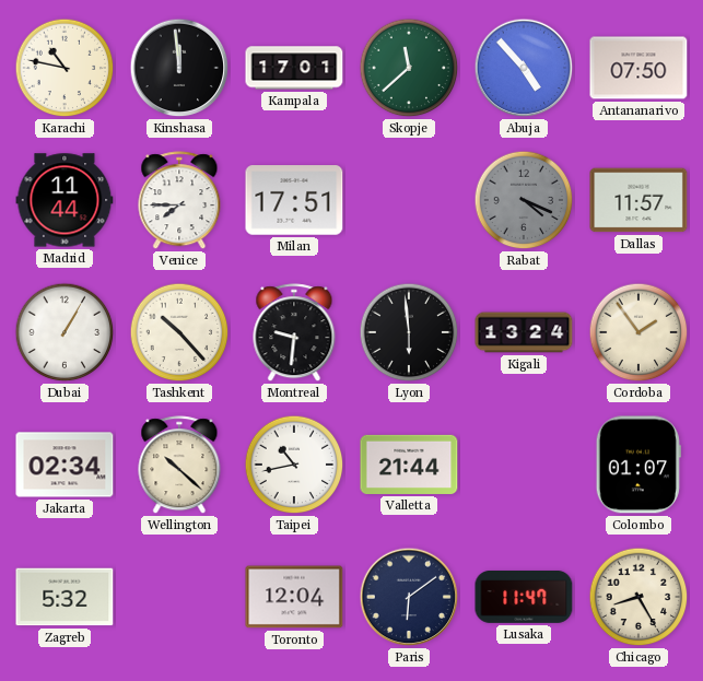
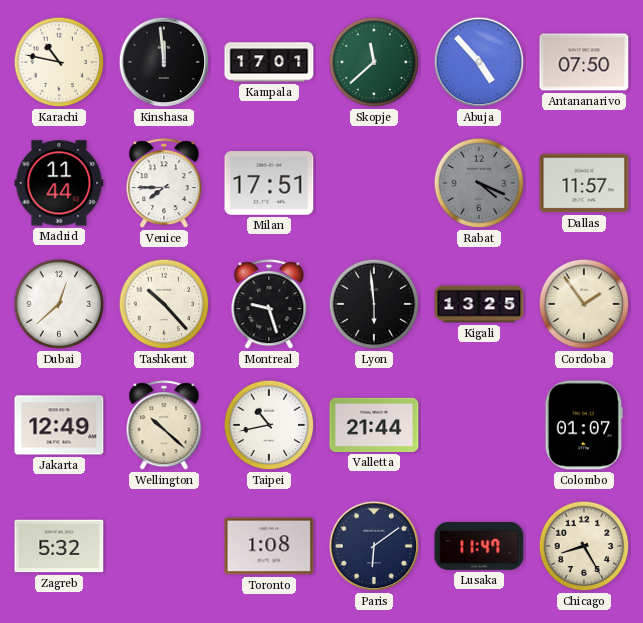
Dubai: 1:05 -> 12:38 (59, 304)
Montreal: 9:31 -> 9:27 (269, 305)
Kigali: 13:24 -> 13:25 (479, 304)
Jakarta: 02:34 -> 12:49 (59, 425)
Toronto: 12:04 -> 1:08 (269, 546)
